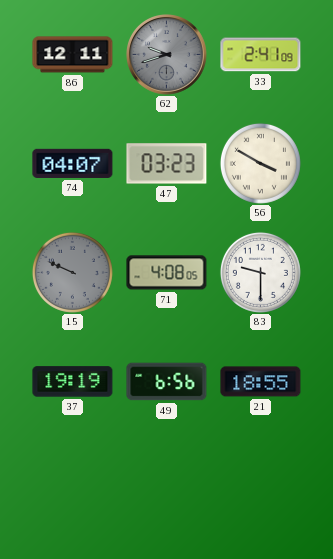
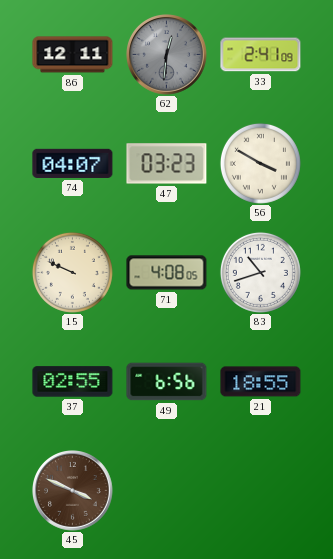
62: 9:42 -> 12:31 (167, 55)
15 dial: grey -> cream (72, 272)
83: 9:30 -> 10:42 (260, 272)
37: 19:19 -> 02:55 (73, 382)
45: none -> 3:49 (73, 491)
